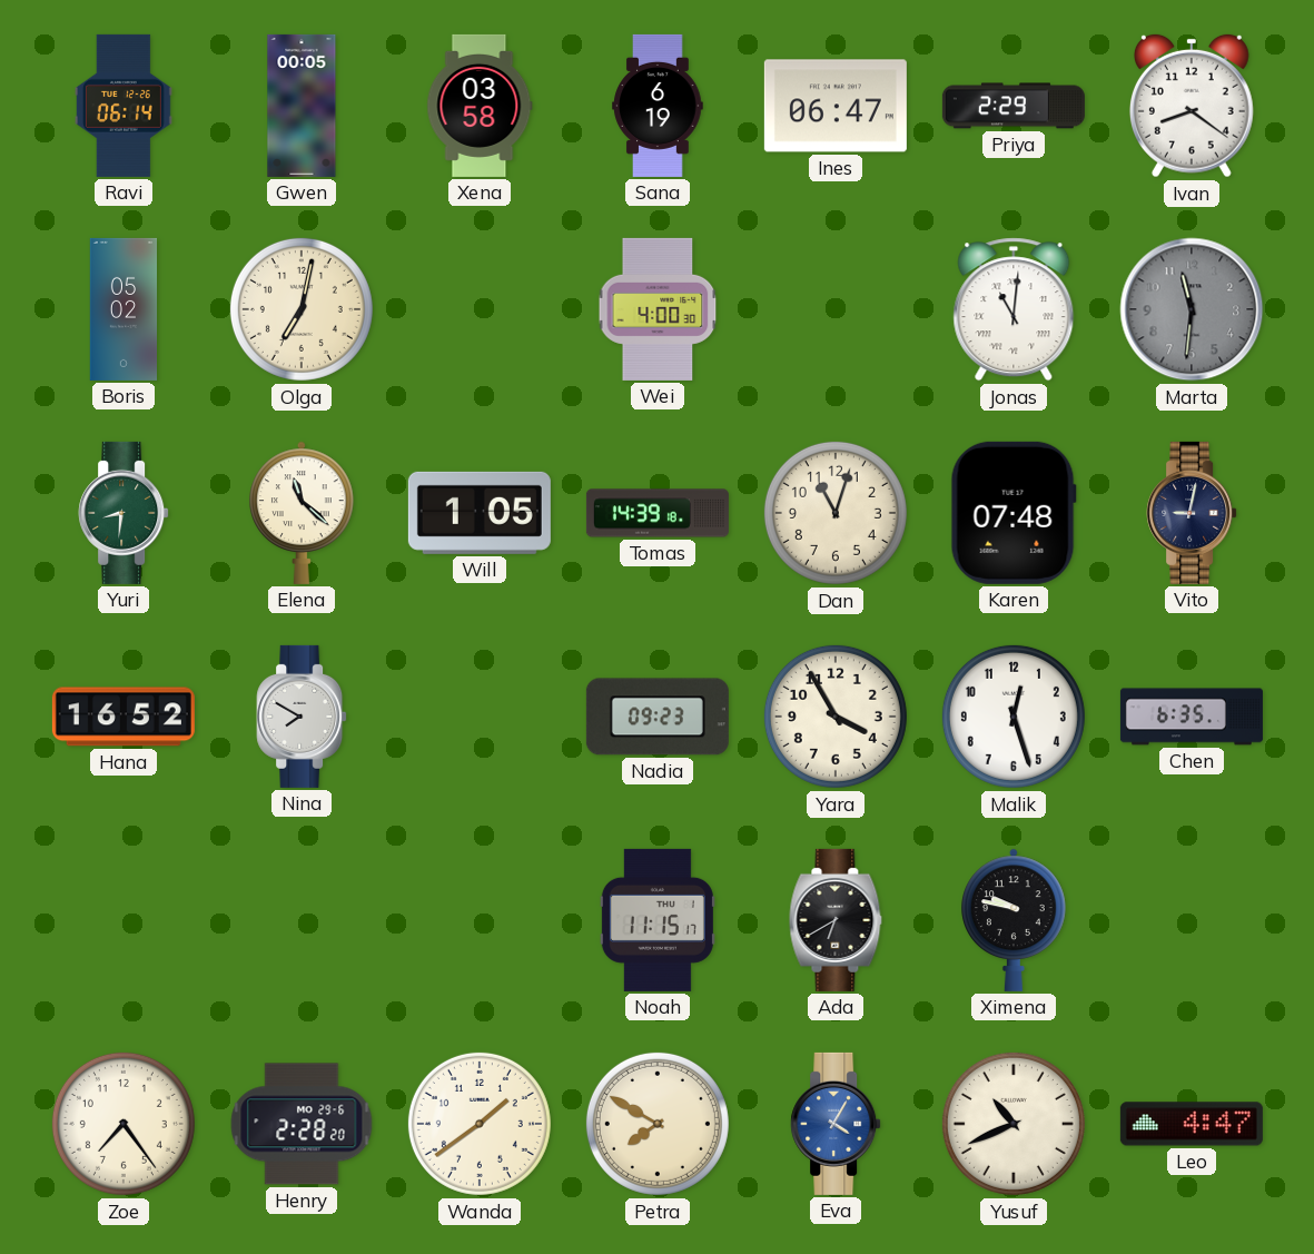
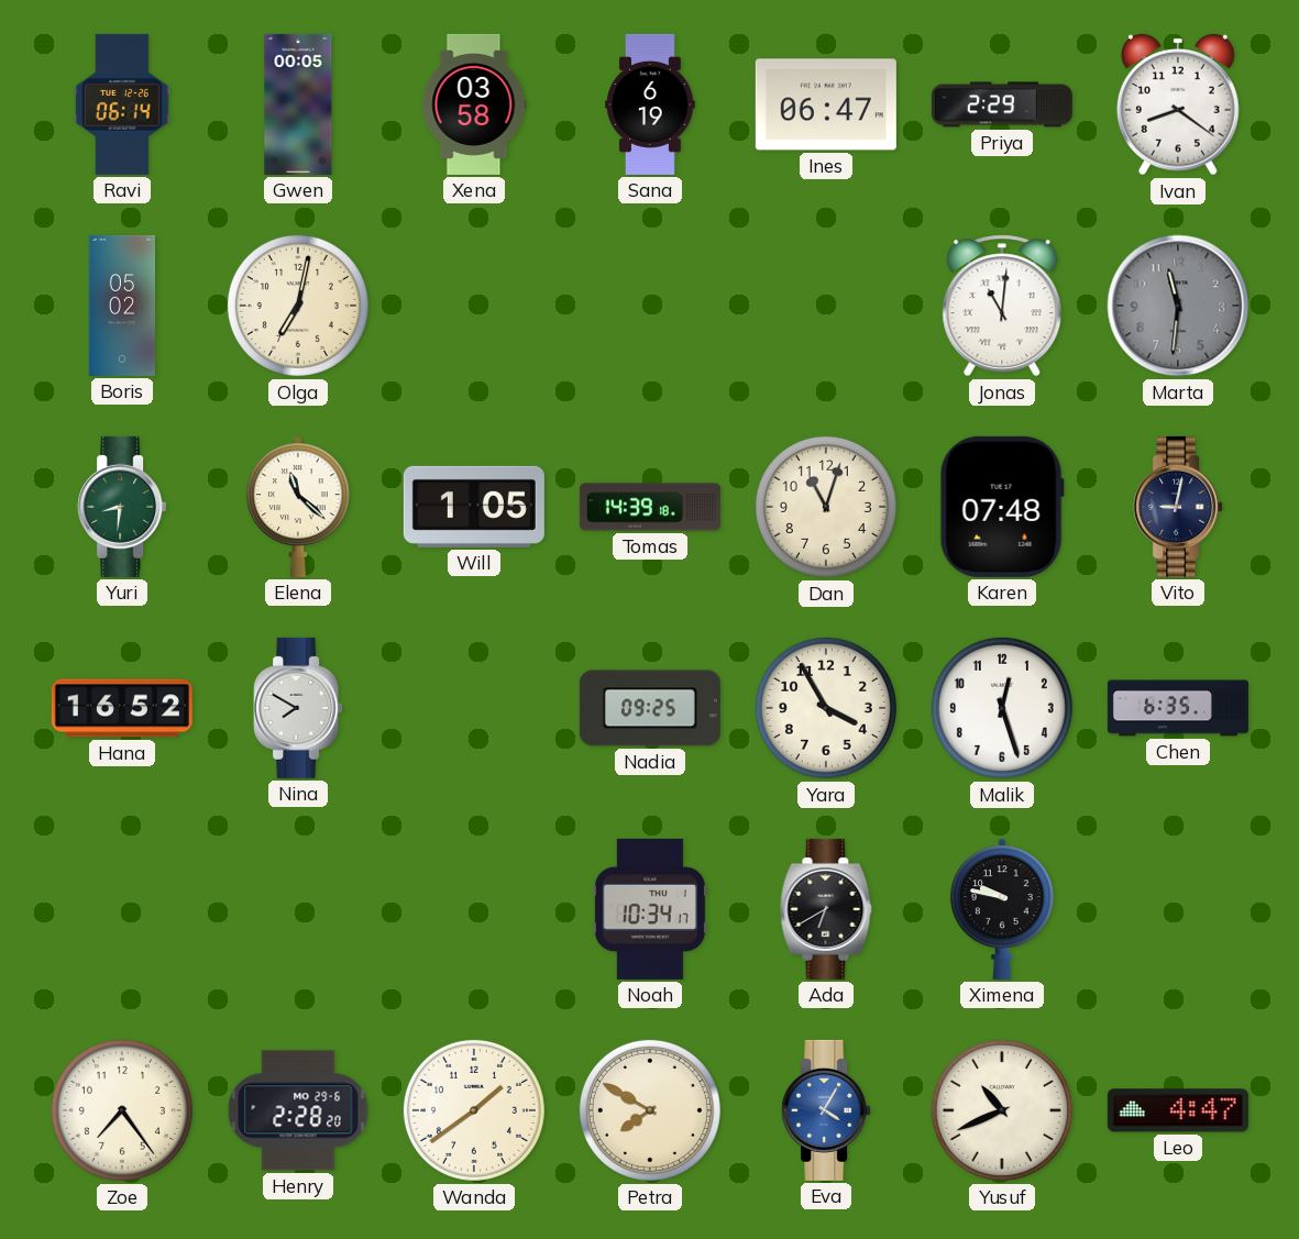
Wei: 4:00 -> none (658, 309)
Nadia: 09:23 -> 09:25 (650, 708)
Noah: 11:15 -> 10:34 (650, 909)
